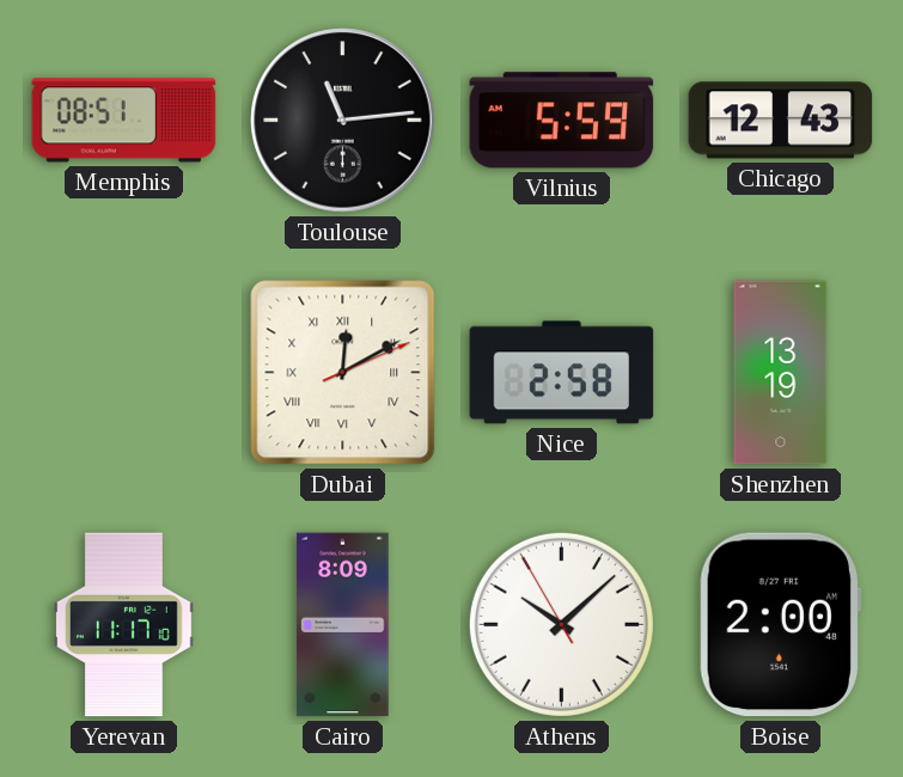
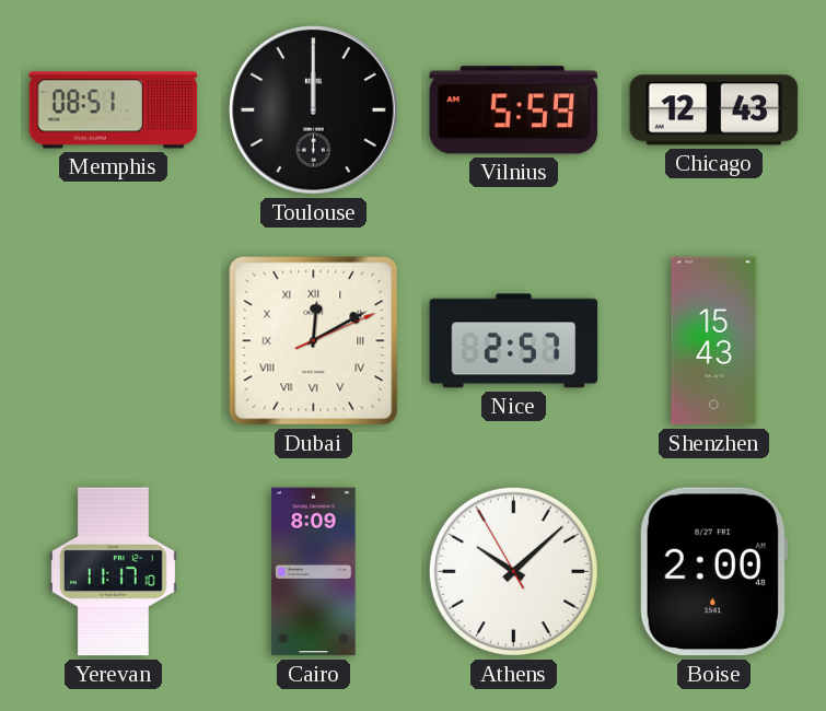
Toulouse: 11:14 -> 12:00 (314, 110)
Nice: 2:58 -> 2:57 (514, 341)
Shenzhen: 13:19 -> 15:43 (714, 341)
